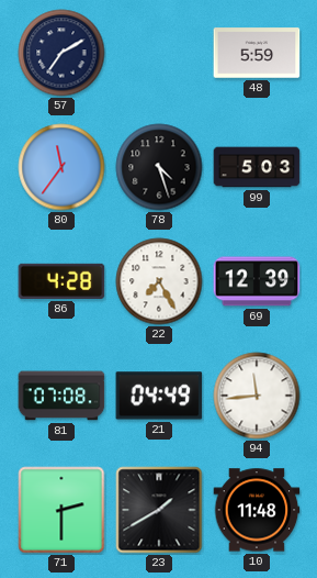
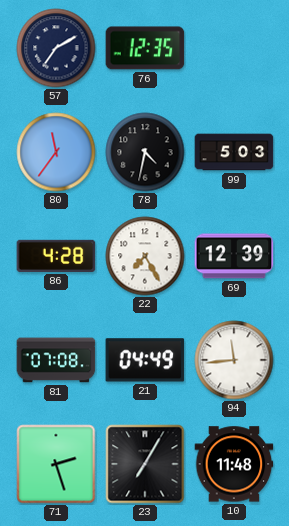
76: none -> 12:35 (145, 48)
48: 5:59 -> none (257, 53)
78: 4:27 -> 4:32 (145, 152)
71: 2:30 -> 2:27 (56, 464)
23: 1:40 -> 7:05 (145, 464)
